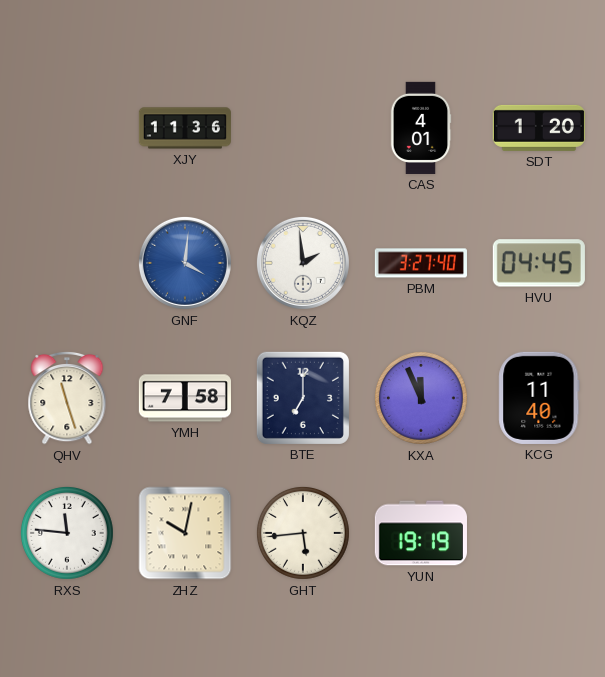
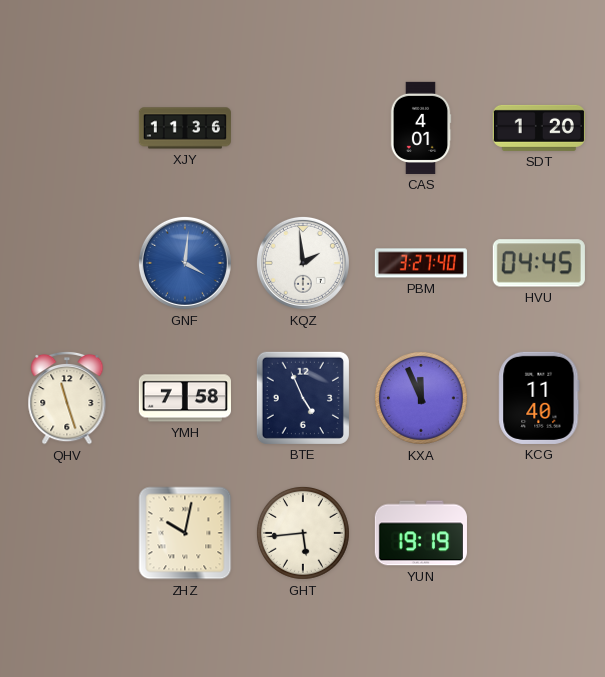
BTE: 7:00 -> 4:56 (303, 398)
RXS: 11:46 -> none (67, 533)
